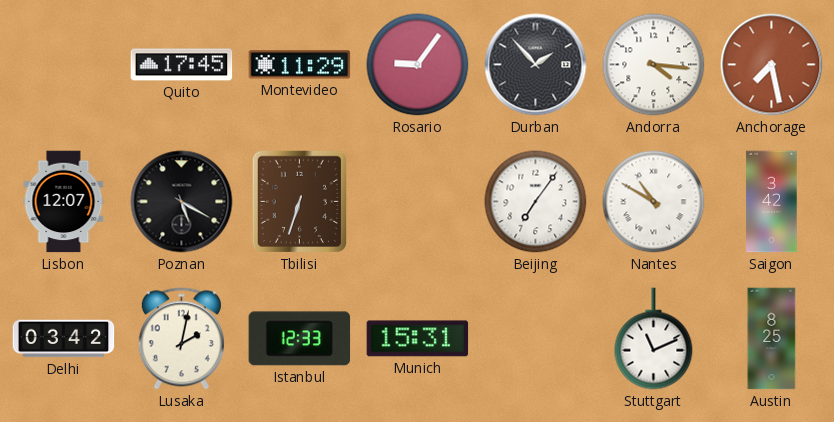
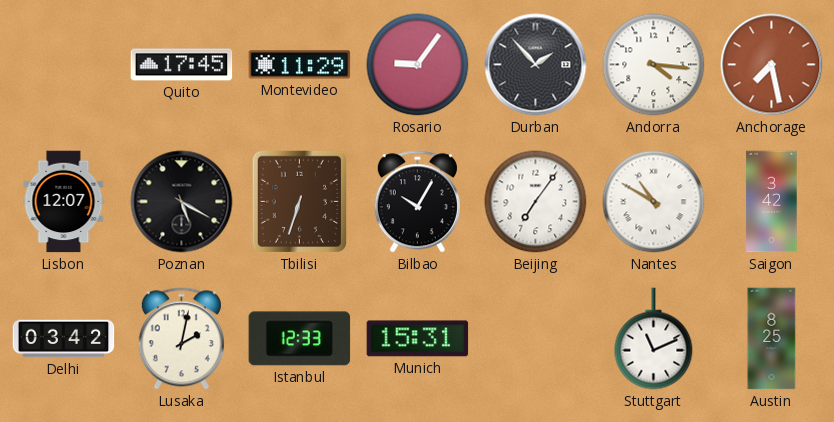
Bilbao: none -> 10:05 (417, 202)
